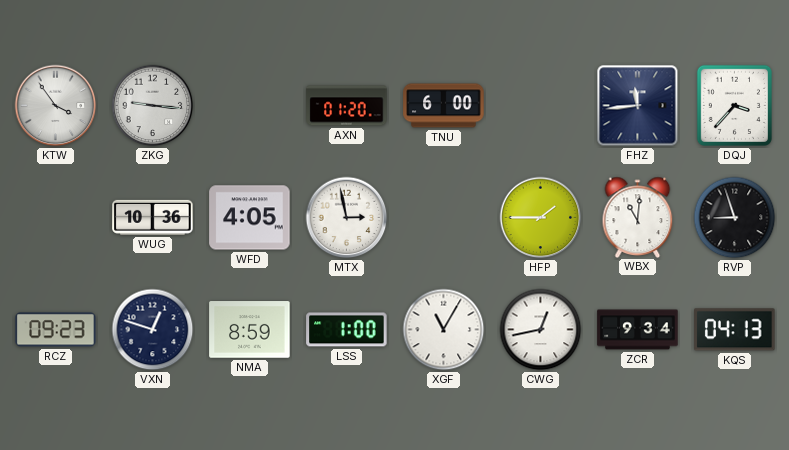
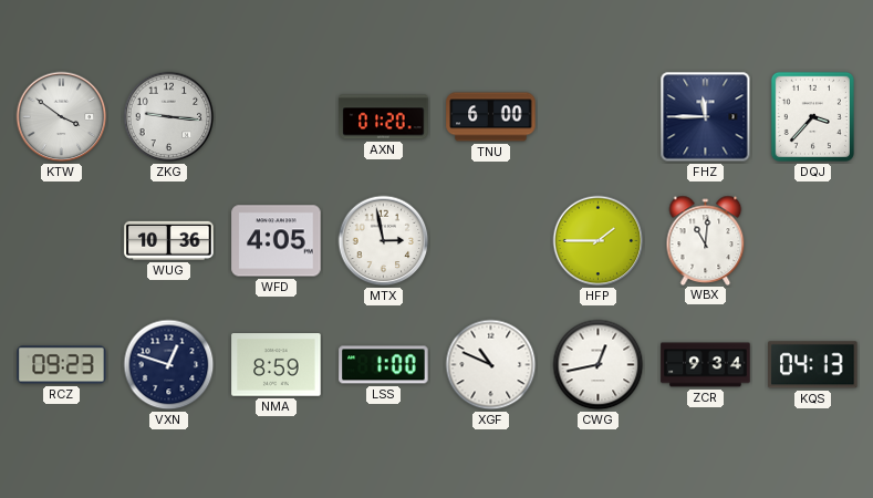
KTW: 3:54 -> 3:51 (62, 117)
FHZ: 11:44 -> 11:45 (706, 117)
RVP: 8:57 -> none (735, 218)
XGF: 11:05 -> 10:49 (491, 365)
